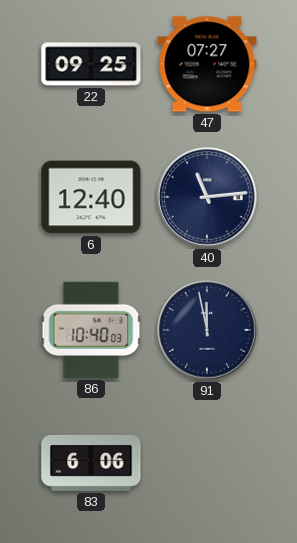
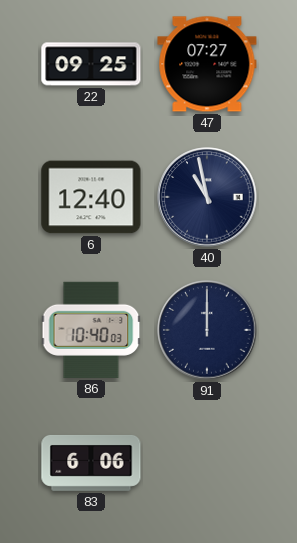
40: 11:14 -> 10:58 (207, 197)
91: 11:58 -> 12:00 (207, 330)
